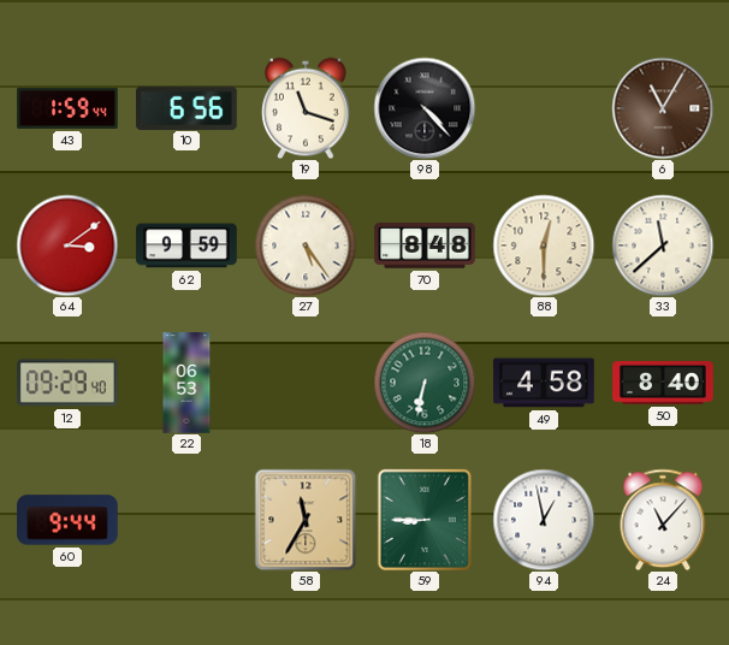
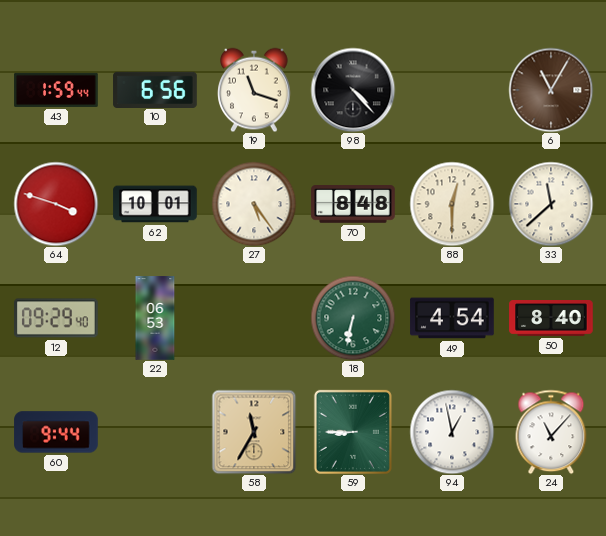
64: 3:09 -> 3:48 (56, 204)
62: 9:59 -> 10:01 (155, 204)
49: 4:58 -> 4:54 (452, 318)
